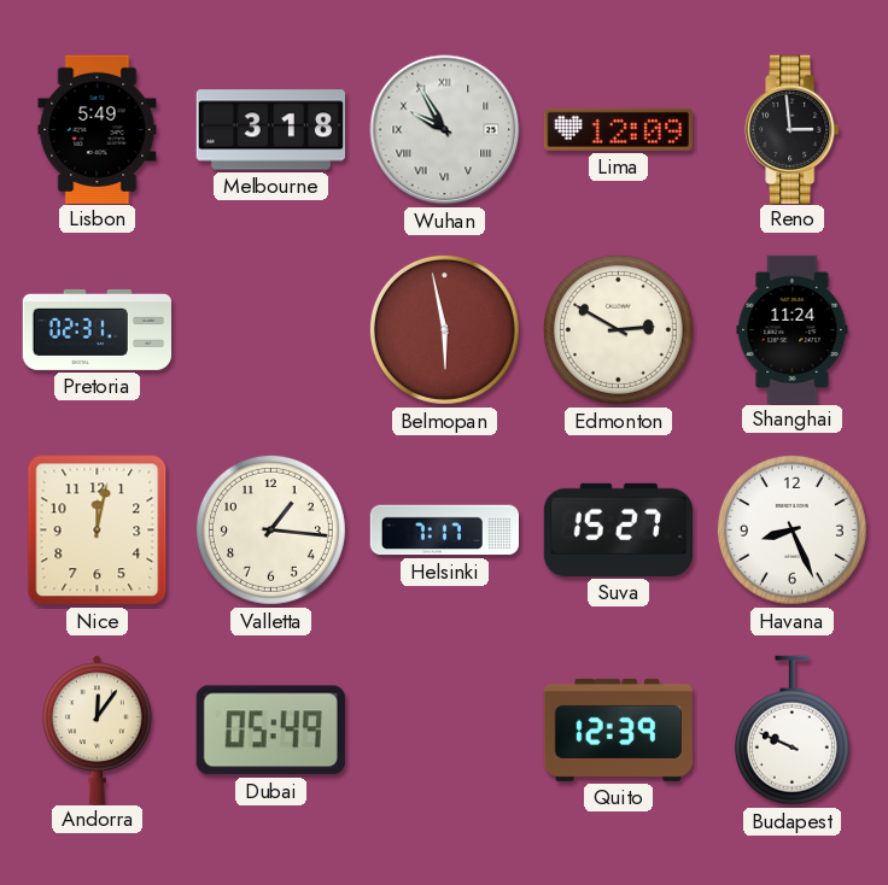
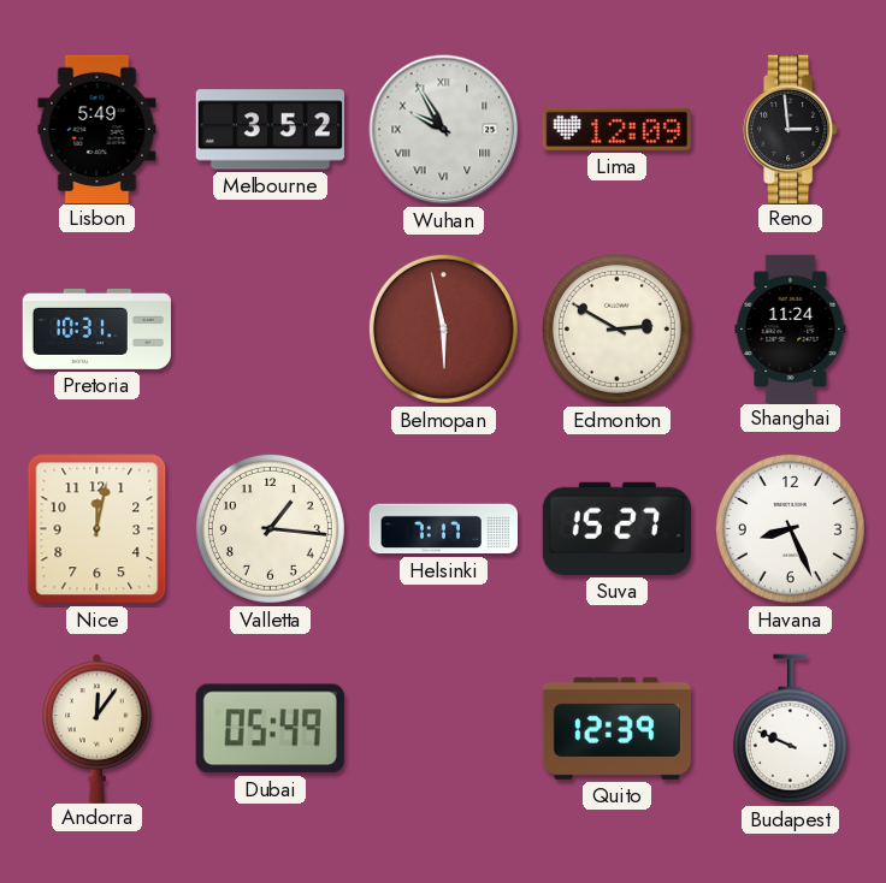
Melbourne: 3:18 -> 3:52 (270, 130)
Pretoria: 02:31 -> 10:31 (96, 328)
